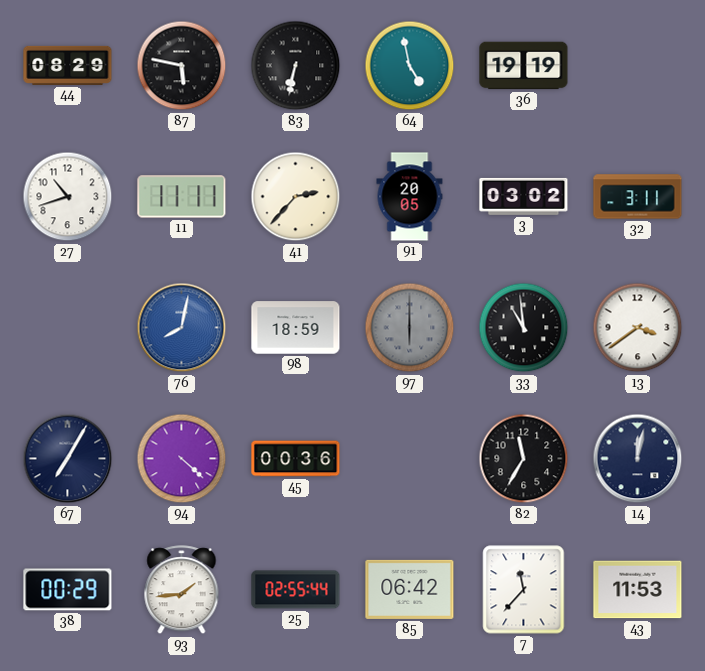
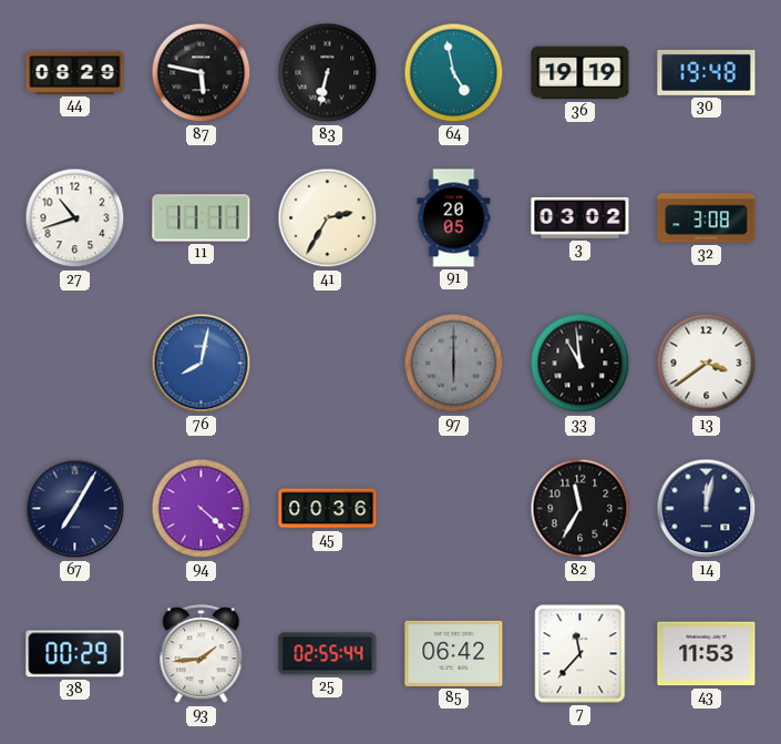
30: none -> 19:48 (707, 72)
41: 2:37 -> 2:35 (328, 218)
32: 3:11 -> 3:08 (707, 218)
98: 18:59 -> none (296, 328)
